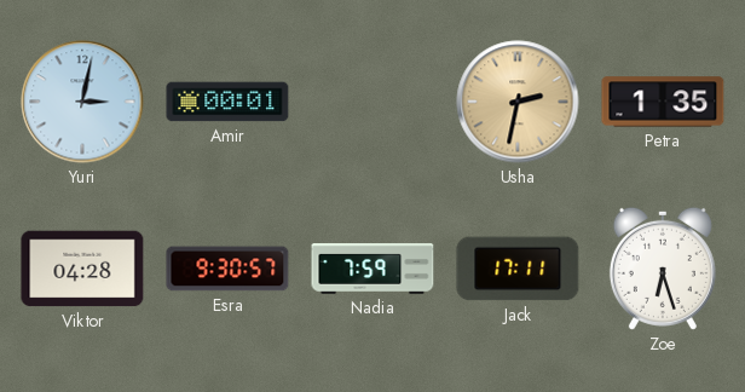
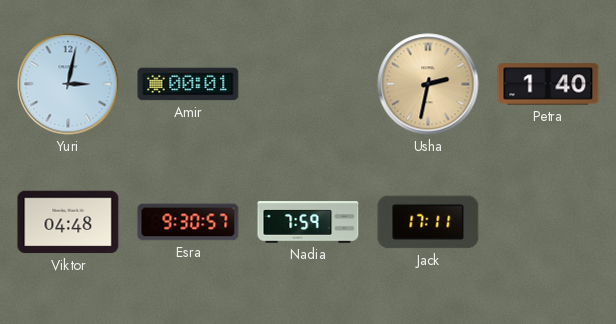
Petra: 1:35 -> 1:40 (548, 84)
Viktor: 04:28 -> 04:48 (68, 222)
Zoe: 6:27 -> none (663, 269)
